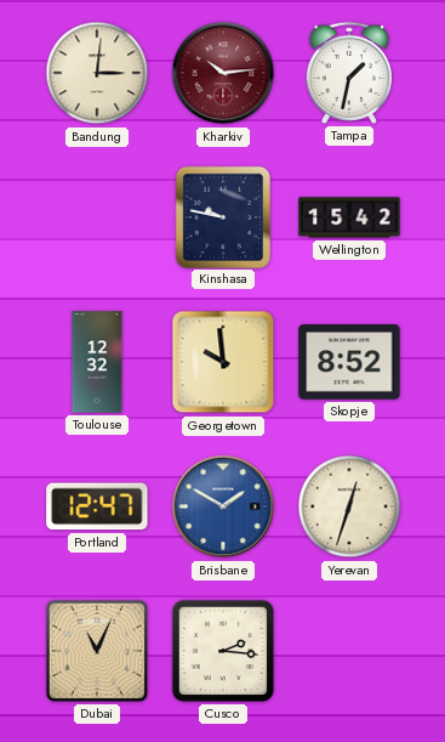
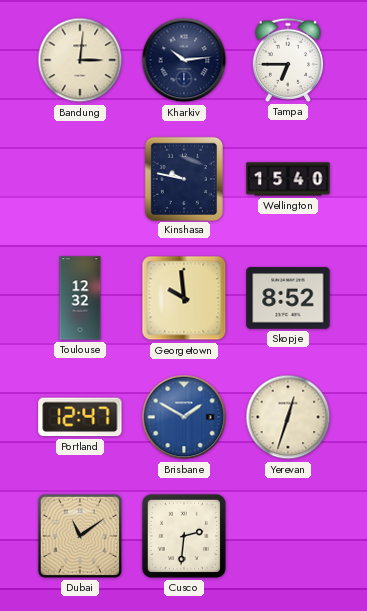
Kharkiv dial: burgundy -> navy (184, 60)
Tampa: 1:32 -> 6:45 (287, 60)
Wellington: 15:42 -> 15:40 (288, 179)
Dubai: 11:04 -> 11:09 (80, 536)
Cusco: 2:16 -> 2:31 (184, 536)
